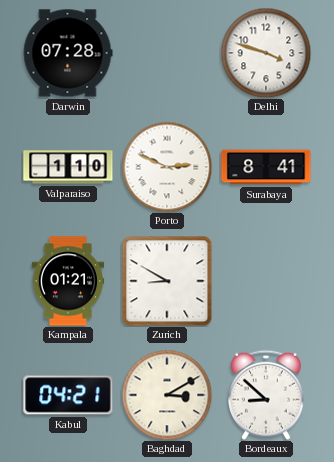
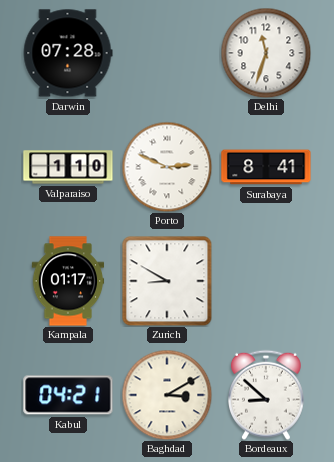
Delhi: 3:48 -> 11:33 (266, 53)
Kampala: 01:21 -> 01:17 (68, 281)
